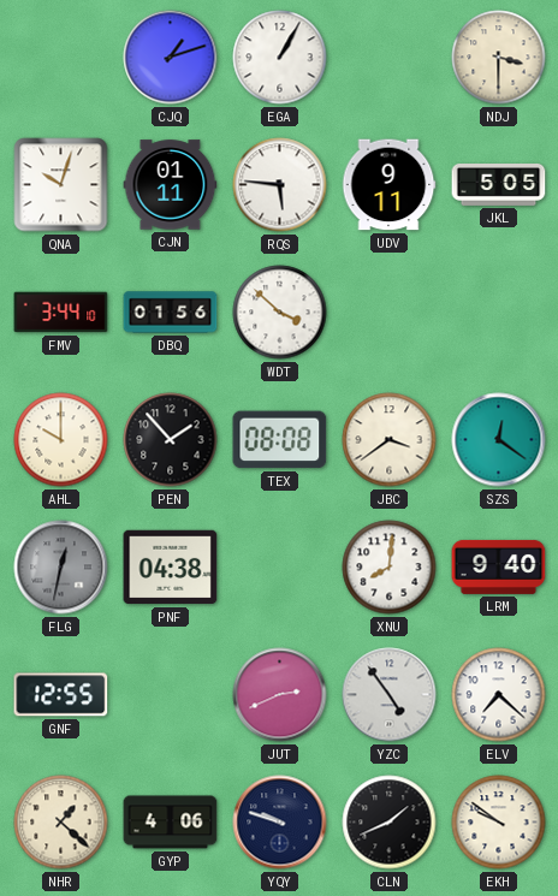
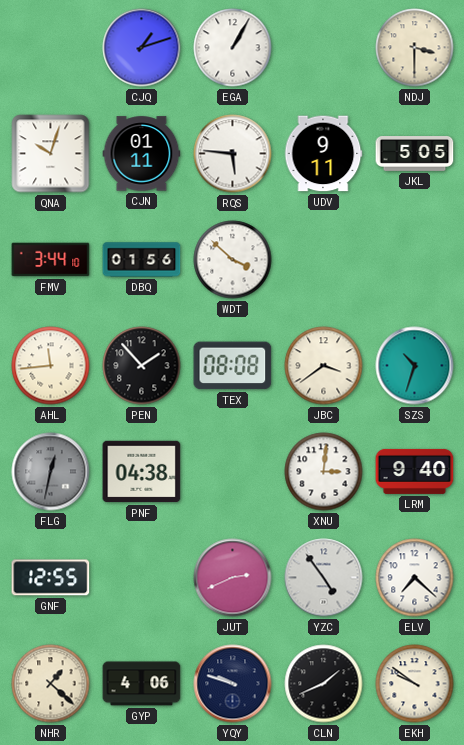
AHL: 10:00 -> 11:44 (51, 366)
SZS: 12:21 -> 10:33 (415, 366)
XNU: 8:01 -> 3:01 (324, 472)
